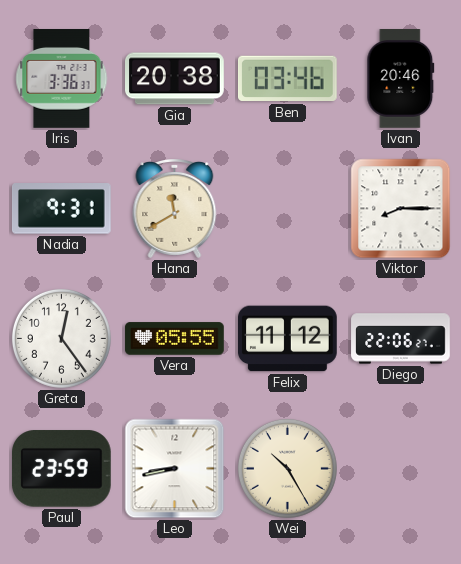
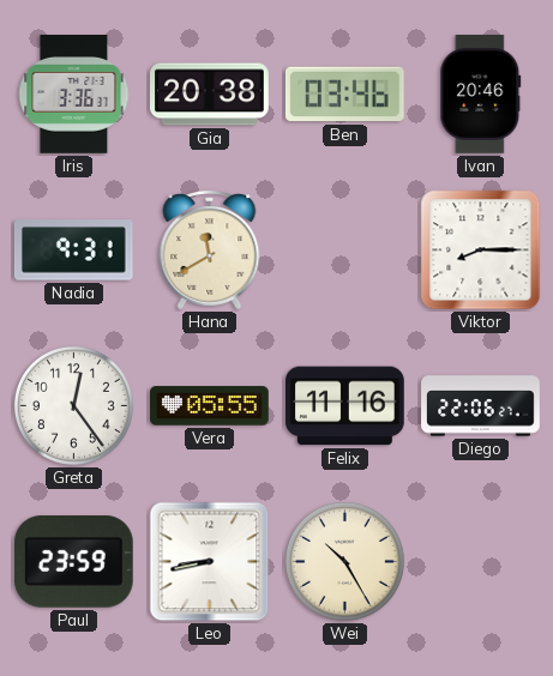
Felix: 11:12 -> 11:16 (345, 406)
